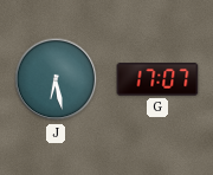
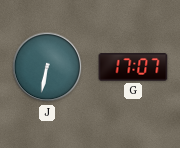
J: 6:28 -> 6:32 (47, 67)
